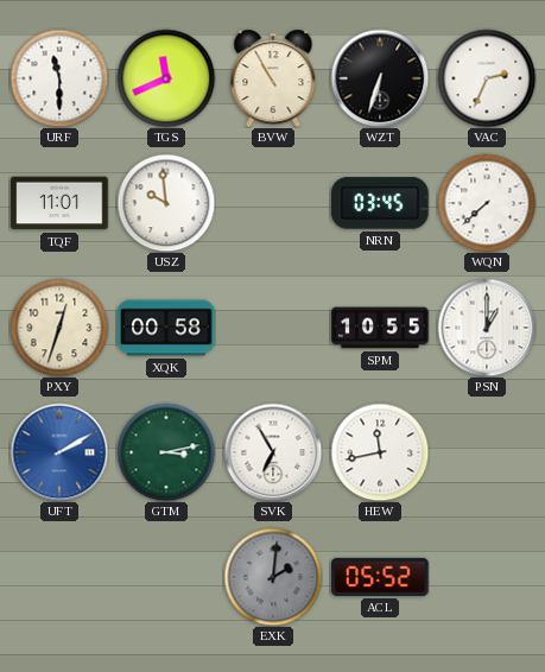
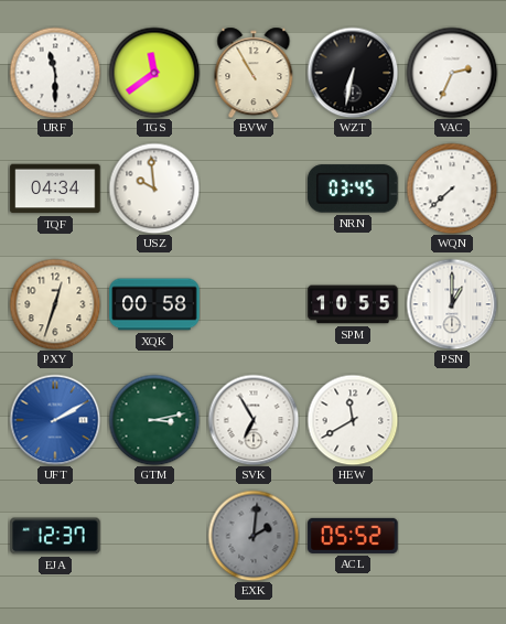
TGS: 11:41 -> 11:39 (154, 73)
WZT: 6:33 -> 6:32 (353, 73)
TQF: 11:01 -> 04:34 (55, 189)
HEW: 11:43 -> 11:40 (353, 420)
EJA: none -> 12:37 (55, 536)
